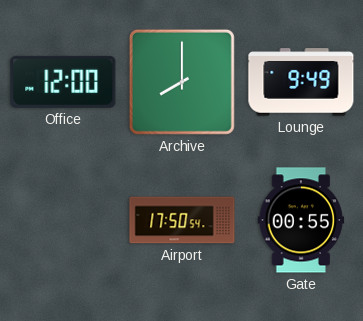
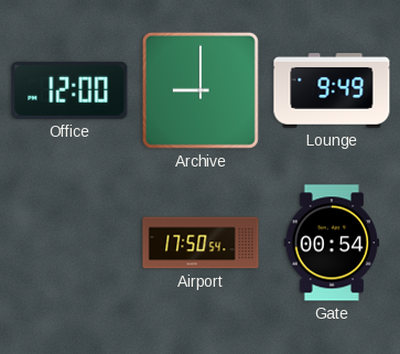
Archive: 8:00 -> 9:00 (201, 90)
Gate: 00:55 -> 00:54 (332, 243)
